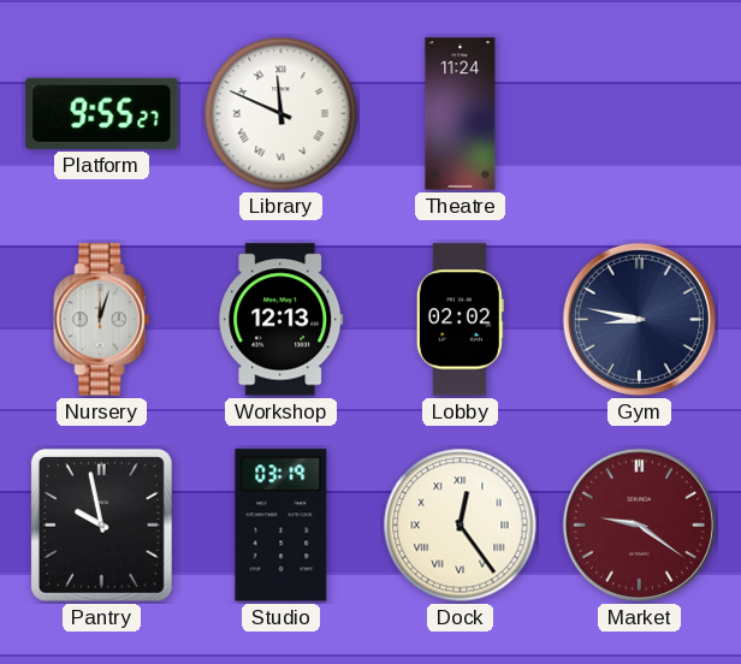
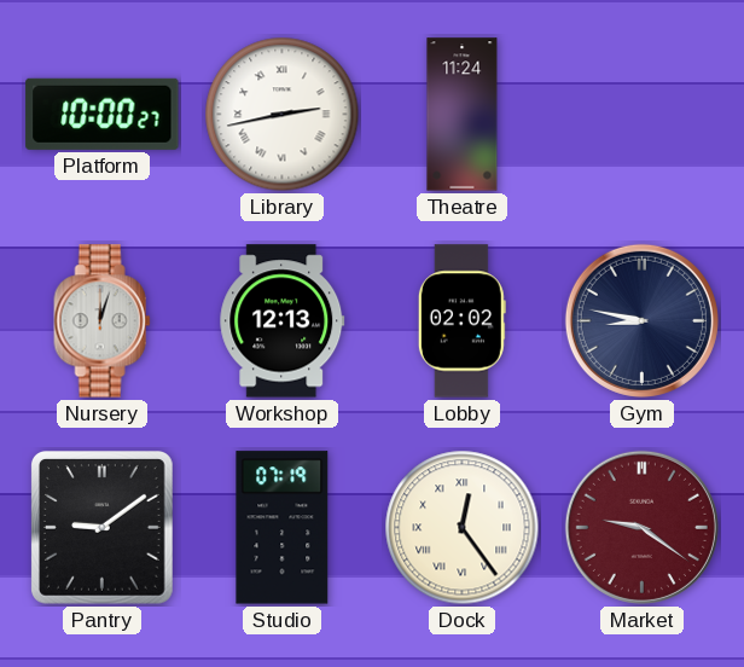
Platform: 9:55 -> 10:00 (103, 114)
Library: 11:49 -> 2:43 (283, 115)
Pantry: 9:58 -> 9:09 (101, 528)
Studio: 03:19 -> 07:19 (283, 528)
